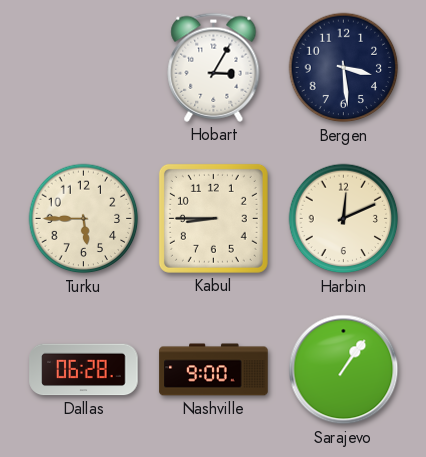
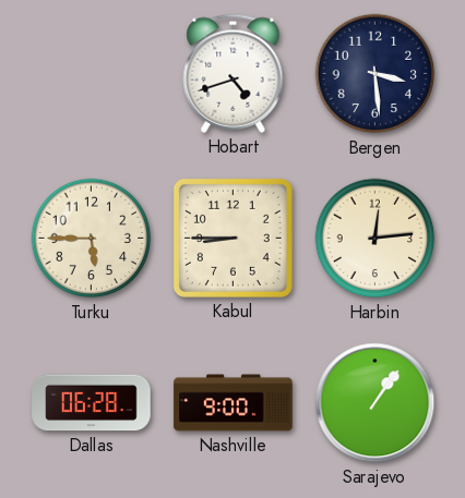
Hobart: 3:05 -> 4:42 (234, 73)
Harbin: 12:11 -> 12:14 (375, 239)
